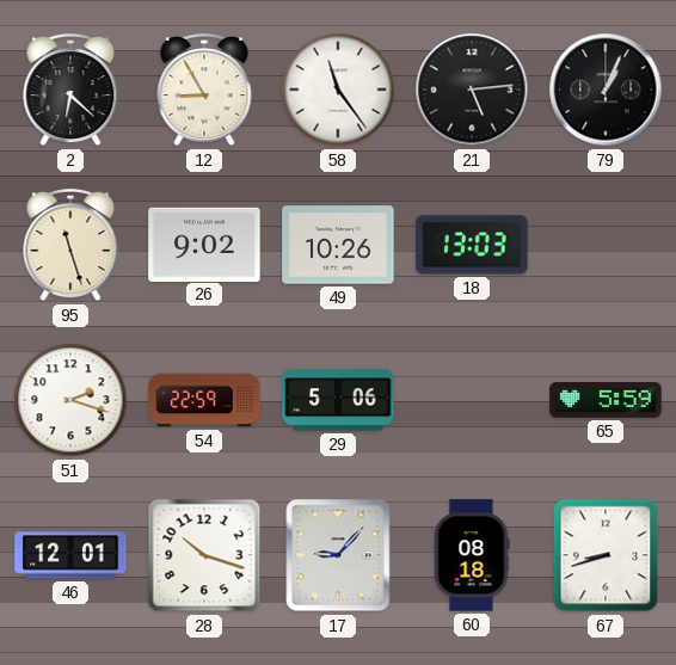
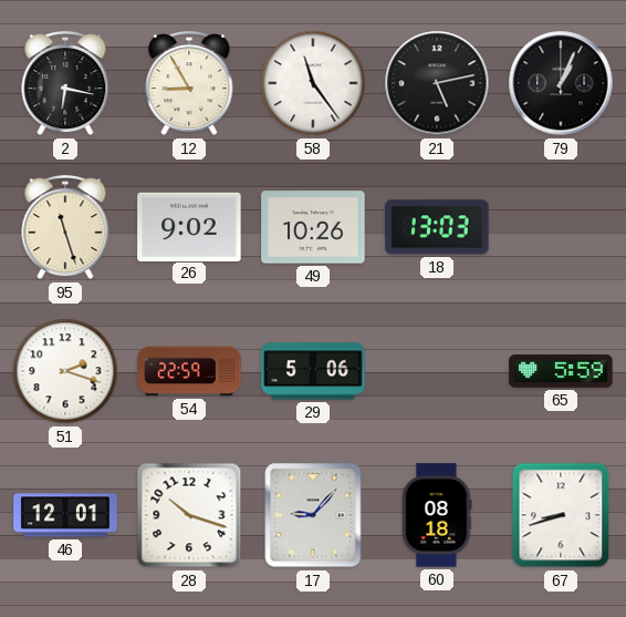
2: 6:22 -> 6:17 (65, 84)
21: 5:14 -> 5:13 (437, 83)
